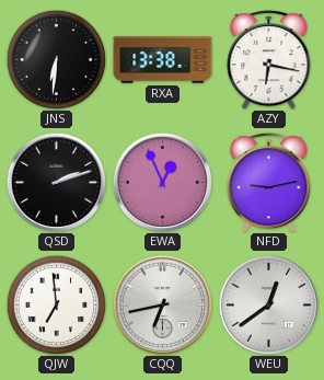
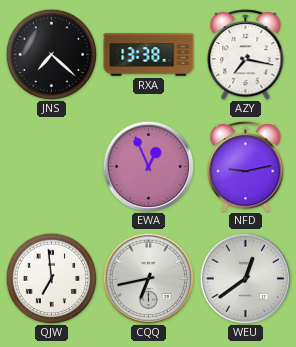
JNS: 6:31 -> 7:22 (51, 54)
AZY: 6:17 -> 7:17 (246, 55)
QSD: 2:12 -> none (56, 182)
